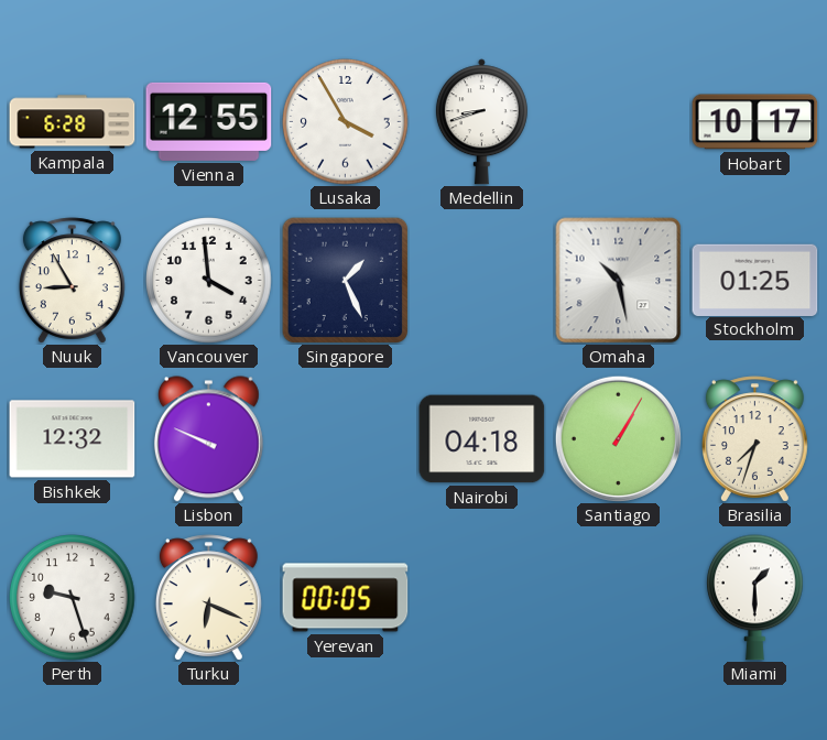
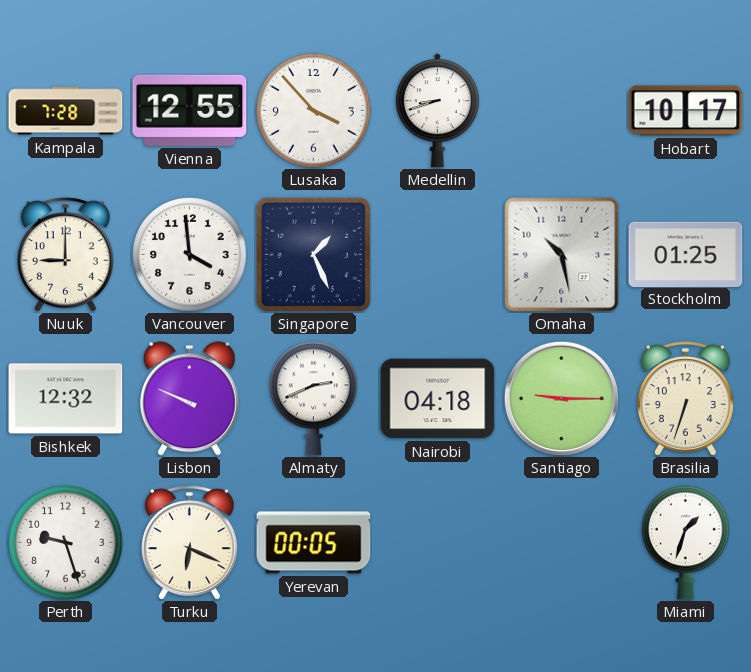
Kampala: 6:28 -> 7:28 (66, 111)
Lusaka: 3:55 -> 3:53 (314, 111)
Nuuk: 8:55 -> 9:00 (65, 255)
Almaty: none -> 2:41 (314, 399)
Santiago: 1:05 -> 9:15 (561, 398)
Brasilia: 7:33 -> 6:33 (685, 399)
Miami: 1:30 -> 1:33 (686, 543)
